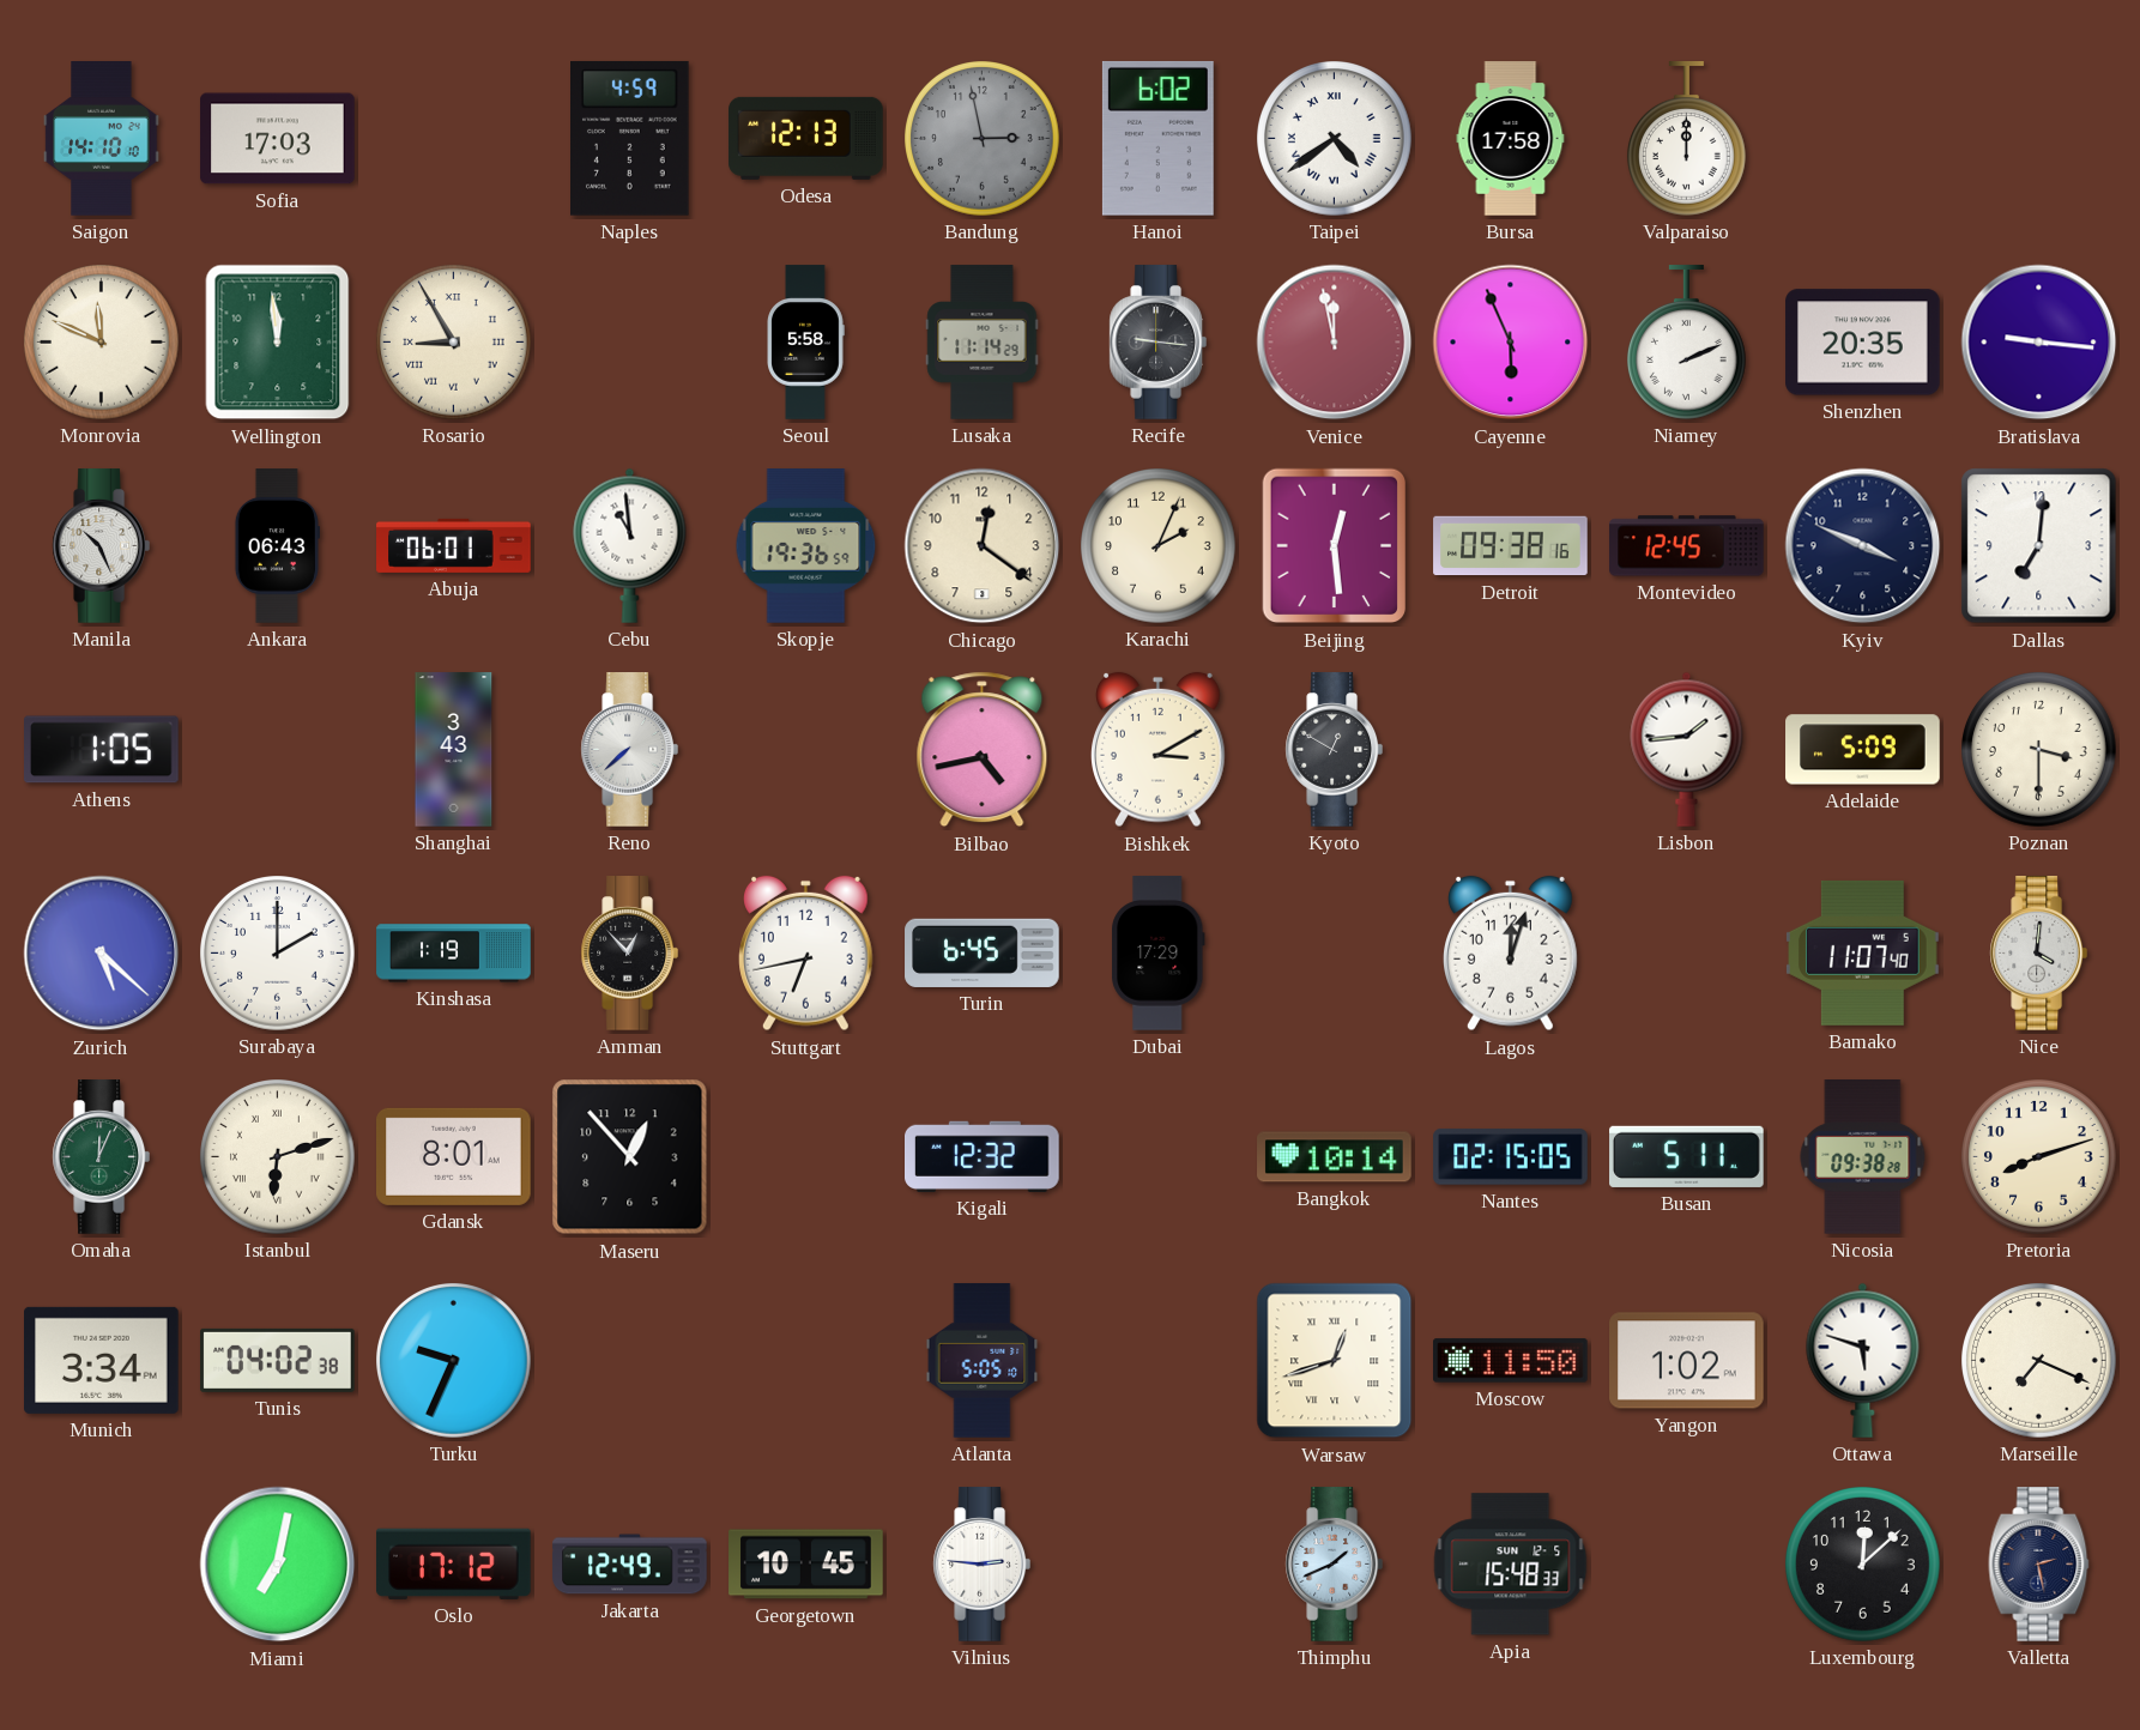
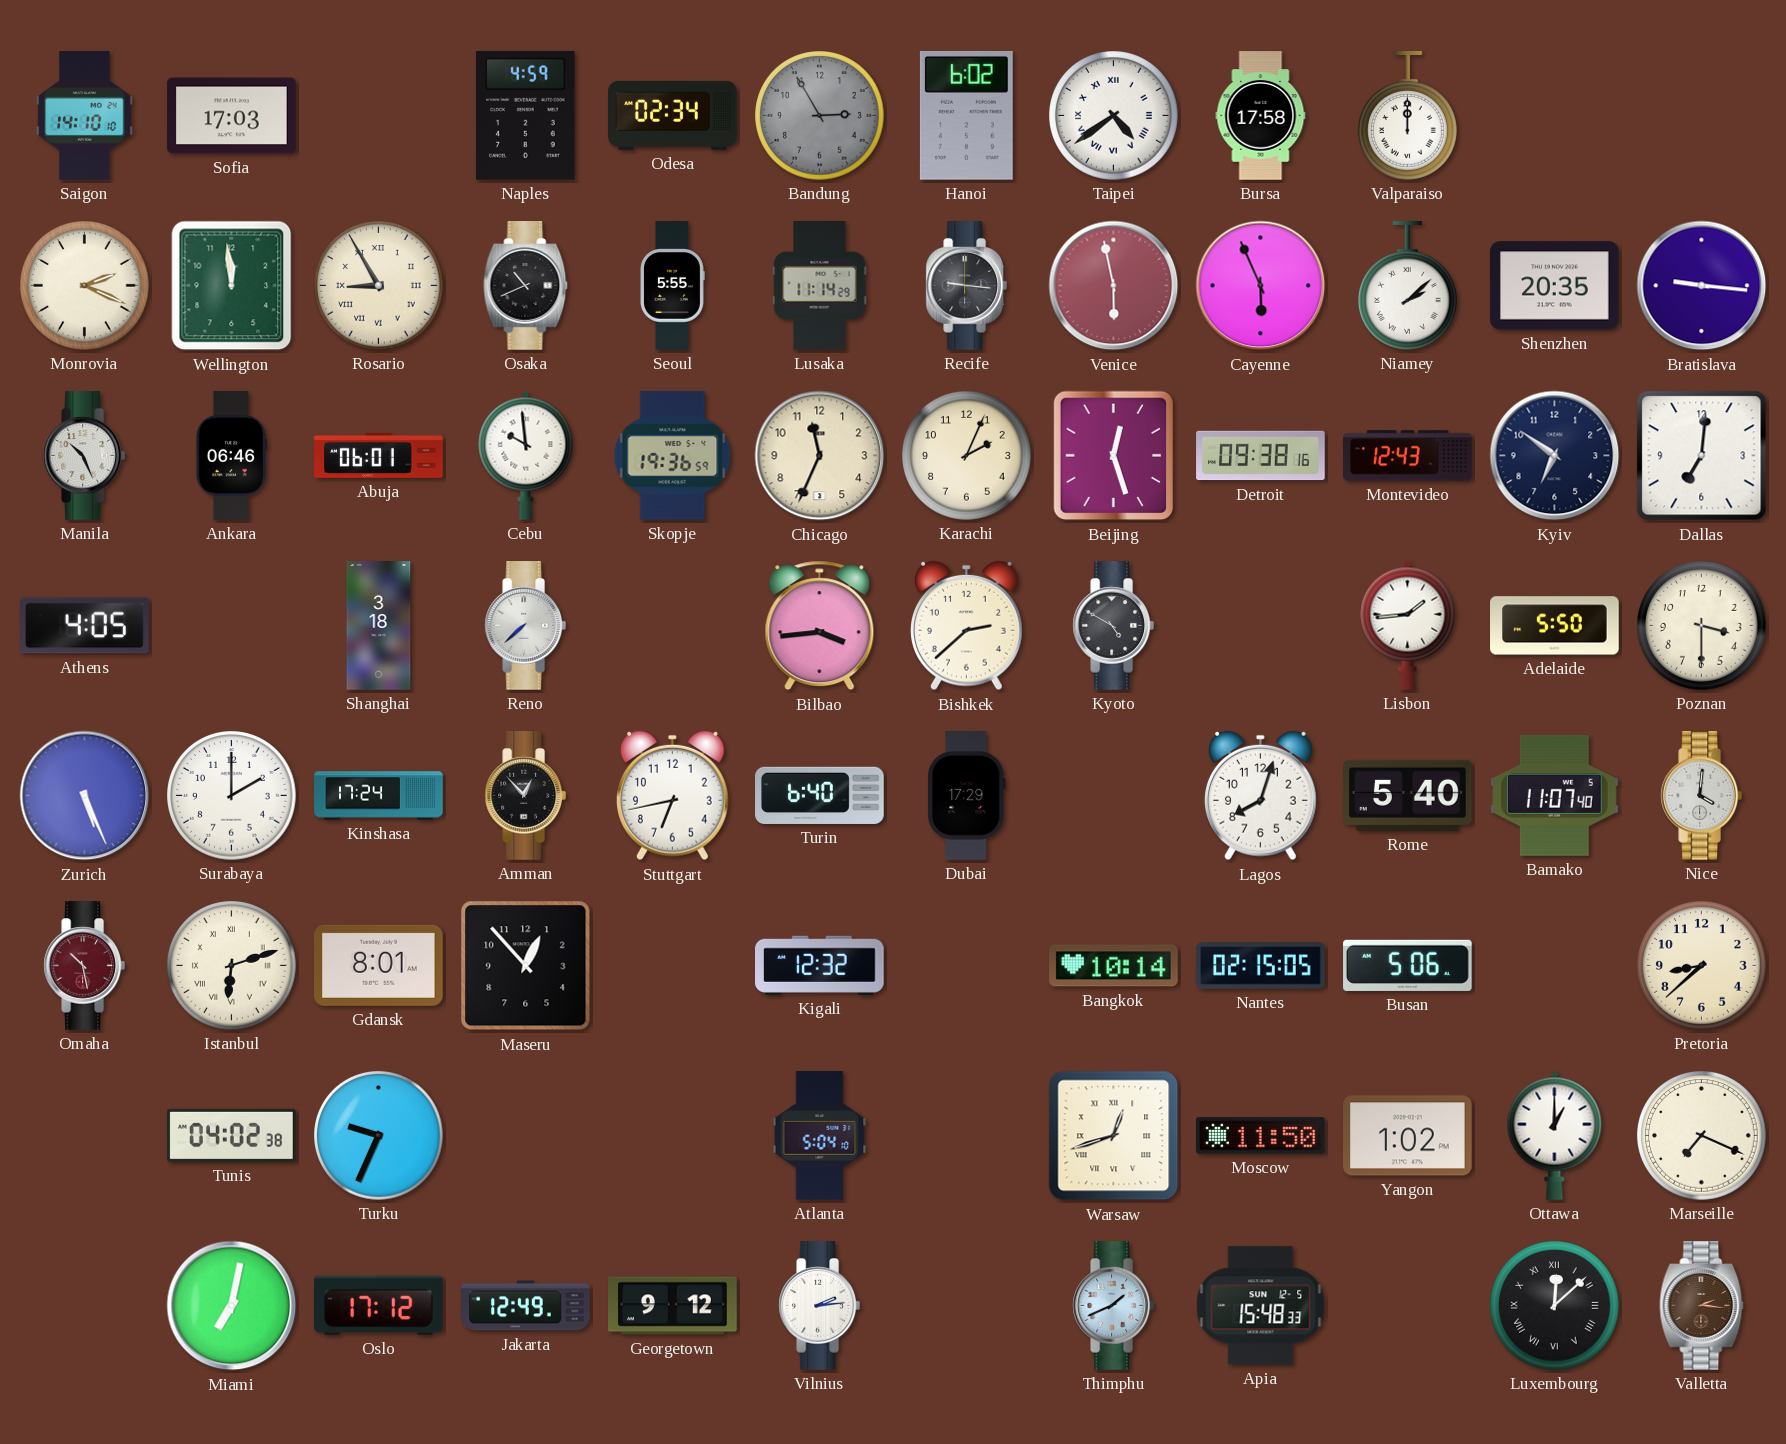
Odesa: 12:13 -> 02:34 (673, 115)
Bandung: 2:58 -> 2:55 (820, 116)
Monrovia: 11:49 -> 2:19 (85, 286)
Osaka: none -> 10:41 (526, 286)
Seoul: 5:58 -> 5:55 (672, 286)
Venice: 11:58 -> 5:58 (1114, 286)
Niamey: 2:11 -> 2:08 (1407, 286)
Ankara: 06:43 -> 06:46 (231, 456)
Cebu: 10:59 -> 9:59 (526, 455)
Chicago: 12:21 -> 11:34 (820, 456)
Beijing: 12:29 -> 12:27 (1114, 456)
Montevideo: 12:45 -> 12:43 (1408, 456)
Kyiv: 3:49 -> 6:51 (1555, 456)
Athens: 1:05 -> 4:05 (85, 626)
Shanghai: 3:43 -> 3:18 (379, 626)
Bilbao: 4:43 -> 3:44 (820, 626)
Bishkek: 3:10 -> 2:38 (967, 626)
Kyoto: 12:50 -> 4:50 (1113, 626)
Adelaide: 5:09 -> 5:50 (1555, 626)
Zurich: 5:22 -> 5:26 (85, 796)
Kinshasa: 1:19 -> 17:24 (379, 796)
Turin: 6:45 -> 6:40 (820, 795)
Lagos: 12:03 -> 8:03 (1261, 796)
Rome: none -> 5:40 (1408, 795)
Omaha: 12:04 -> 10:28 (84, 966)
Omaha dial: green -> burgundy (84, 966)
Busan: 5:11 -> 5:06 (1408, 965)
Nicosia: 09:38 -> none (1863, 1157)
Pretoria: 8:12 -> 8:38 (1702, 966)
Munich: 3:34 -> none (102, 1360)
Atlanta: 5:05 -> 5:04 (820, 1136)
Ottawa: 5:48 -> 1:00 (1555, 1135)
Georgetown: 10:45 -> 9:12 (673, 1306)
Vilnius: 2:46 -> 2:14 (819, 1306)
Luxembourg numerals: Arabic -> Roman (1555, 1306)
Valletta: 2:28 -> 2:16 (1702, 1306)
Valletta dial: navy -> brown (1702, 1306)
